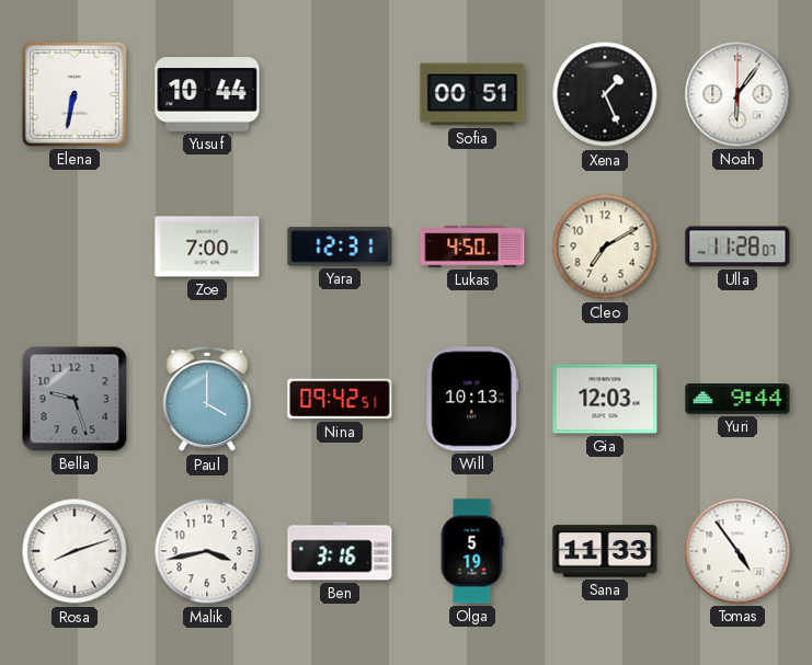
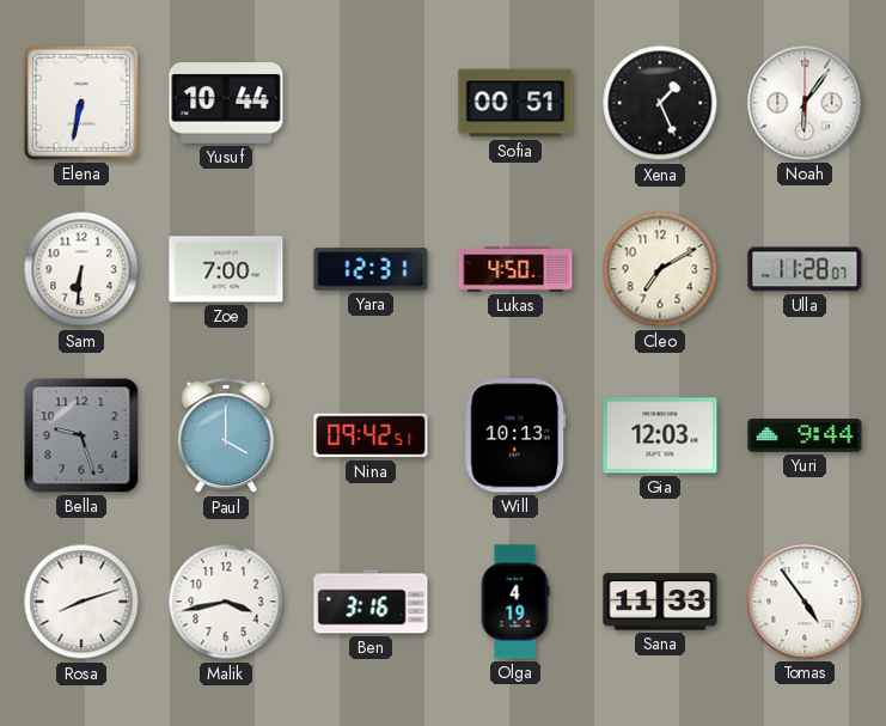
Sam: none -> 6:31 (81, 269)
Olga: 5:19 -> 4:19 (515, 602)
